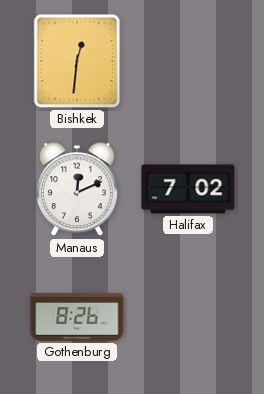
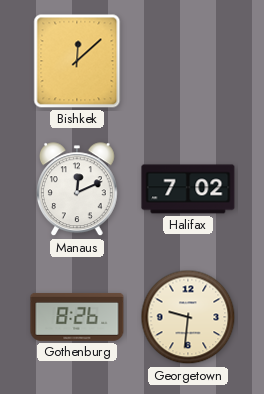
Bishkek: 12:31 -> 12:08 (77, 61)
Georgetown: none -> 9:31 (188, 317)
